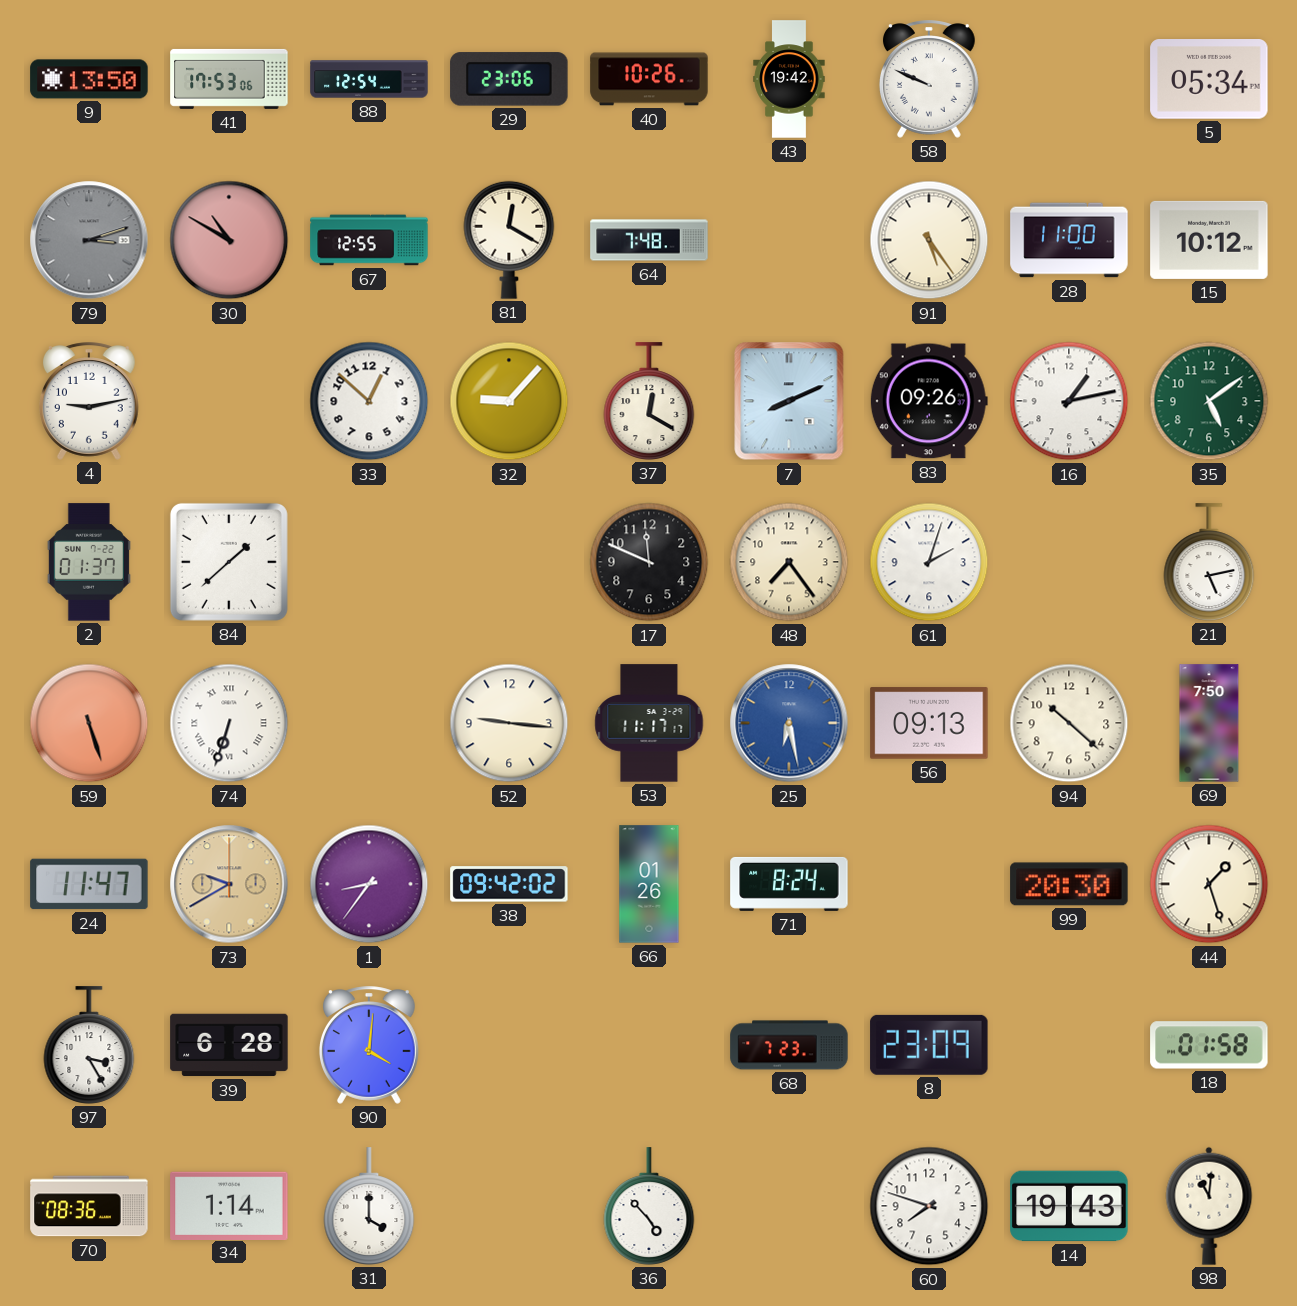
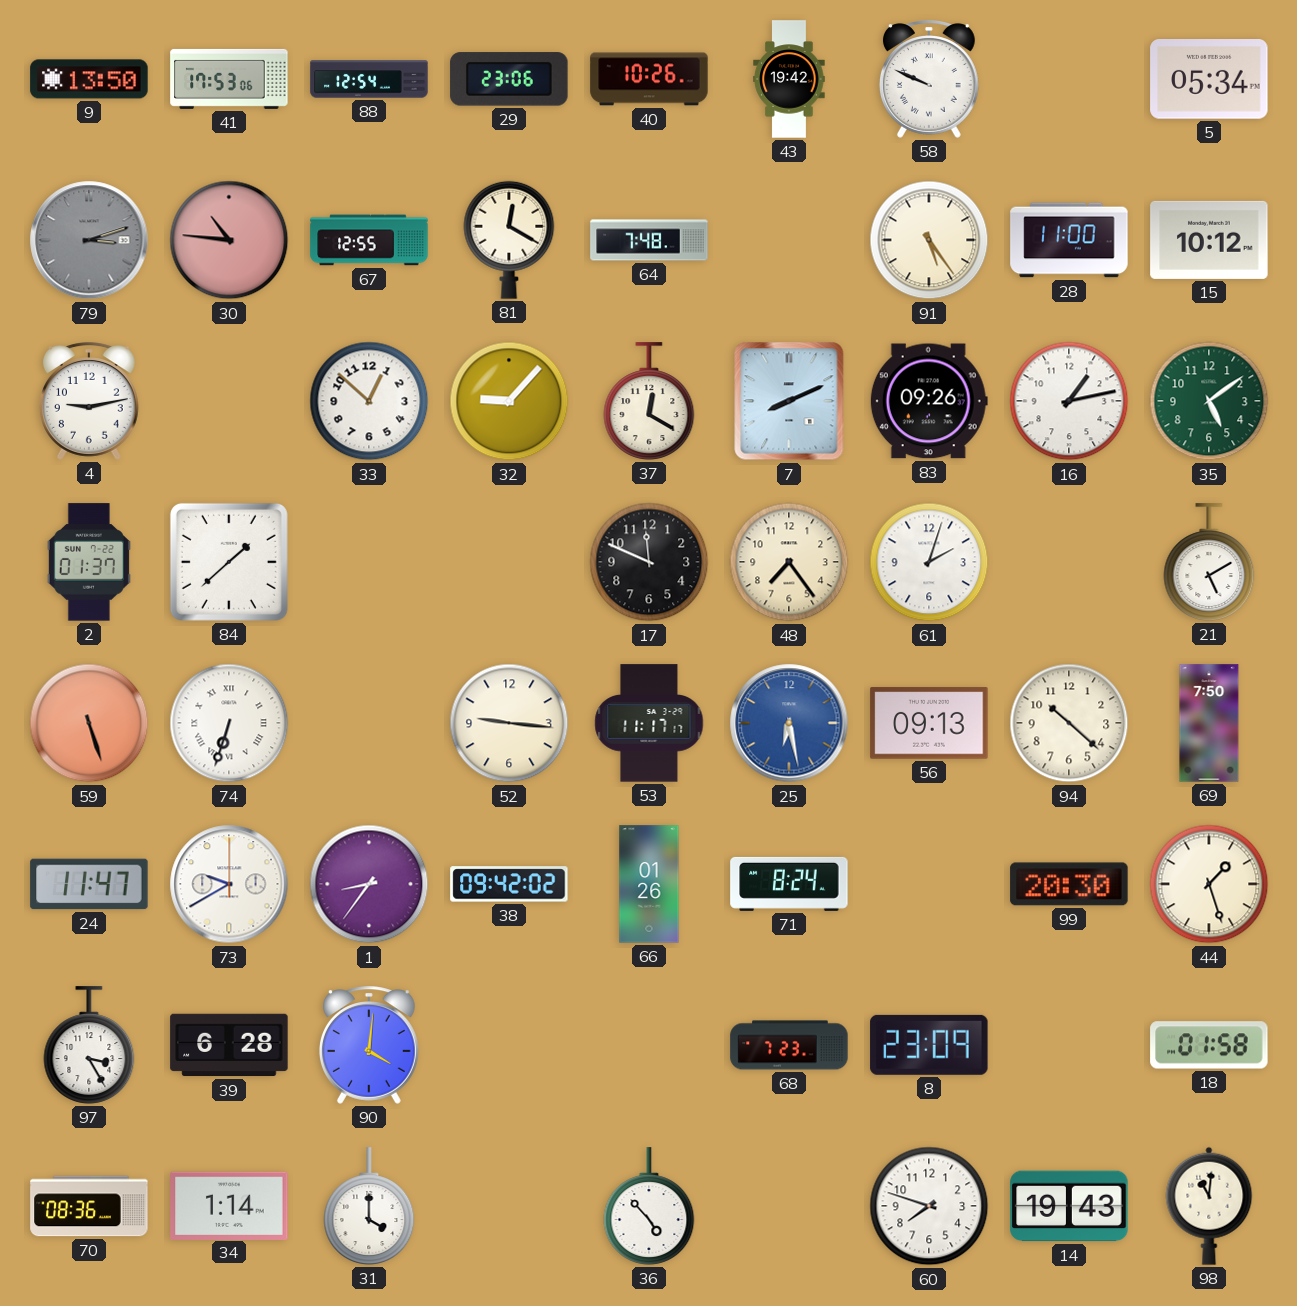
30: 10:50 -> 10:46 (229, 240)
21: 5:13 -> 5:10 (1209, 562)
73 dial: champagne -> white (229, 884)
